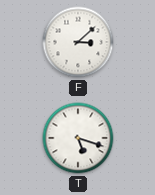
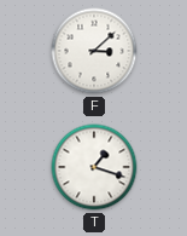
T: 5:18 -> 1:18 (94, 167)
